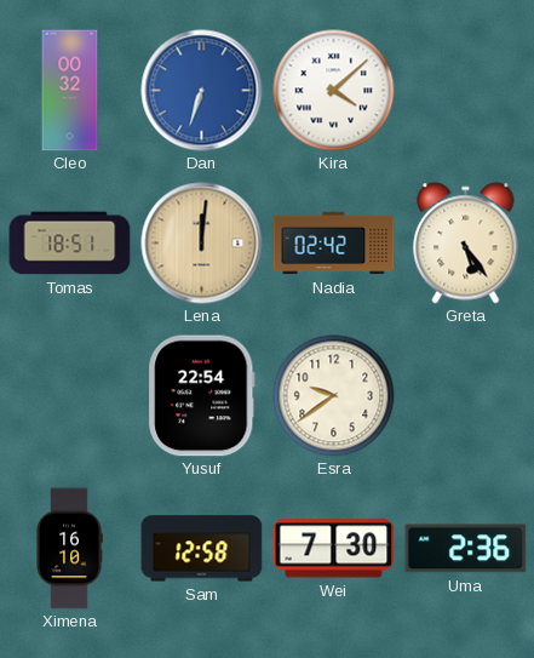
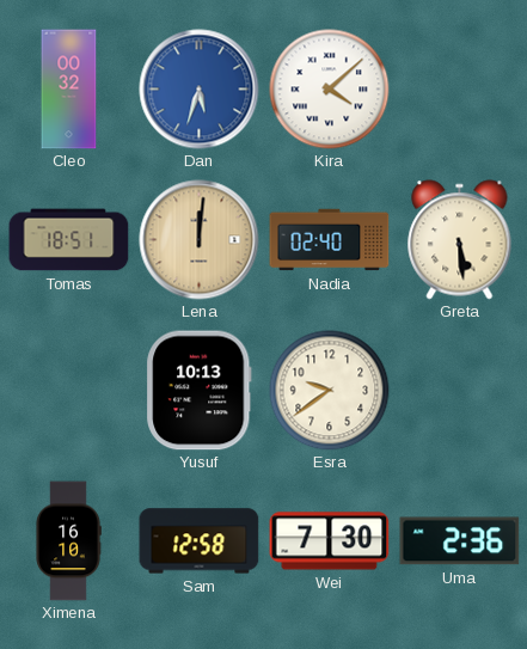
Dan: 6:33 -> 5:33 (200, 90)
Nadia: 02:42 -> 02:40 (330, 240)
Greta: 5:24 -> 5:29 (460, 240)
Yusuf: 22:54 -> 10:13 (200, 391)
